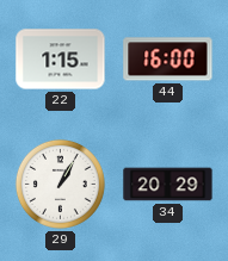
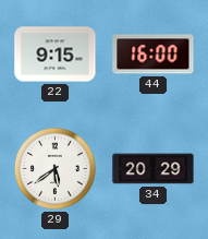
22: 1:15 -> 9:15 (56, 55)
29: 1:05 -> 5:39 (54, 168)
